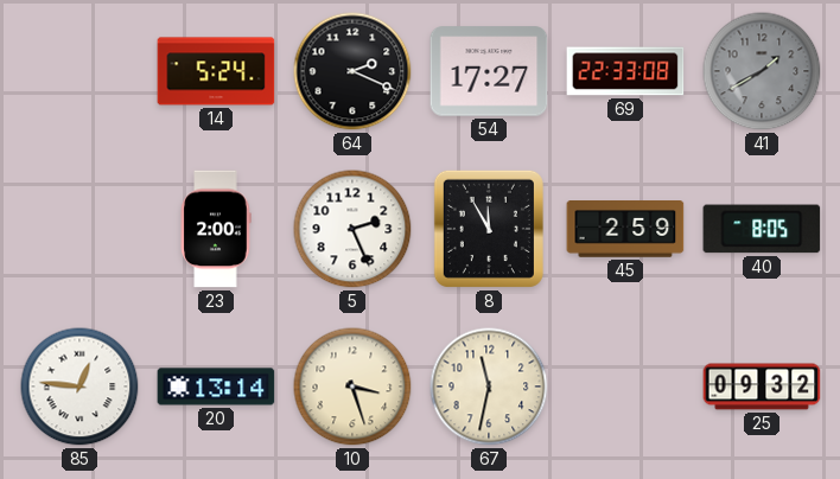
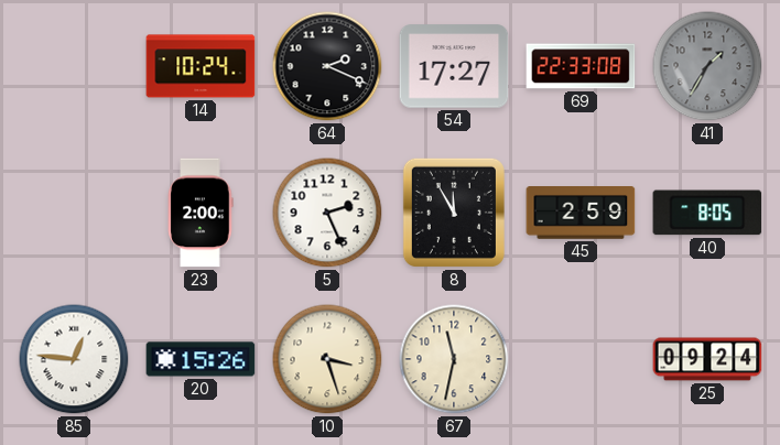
14: 5:24 -> 10:24 (201, 66)
41: 1:40 -> 1:35 (707, 66)
20: 13:14 -> 15:26 (201, 359)
25: 09:32 -> 09:24 (707, 359)
